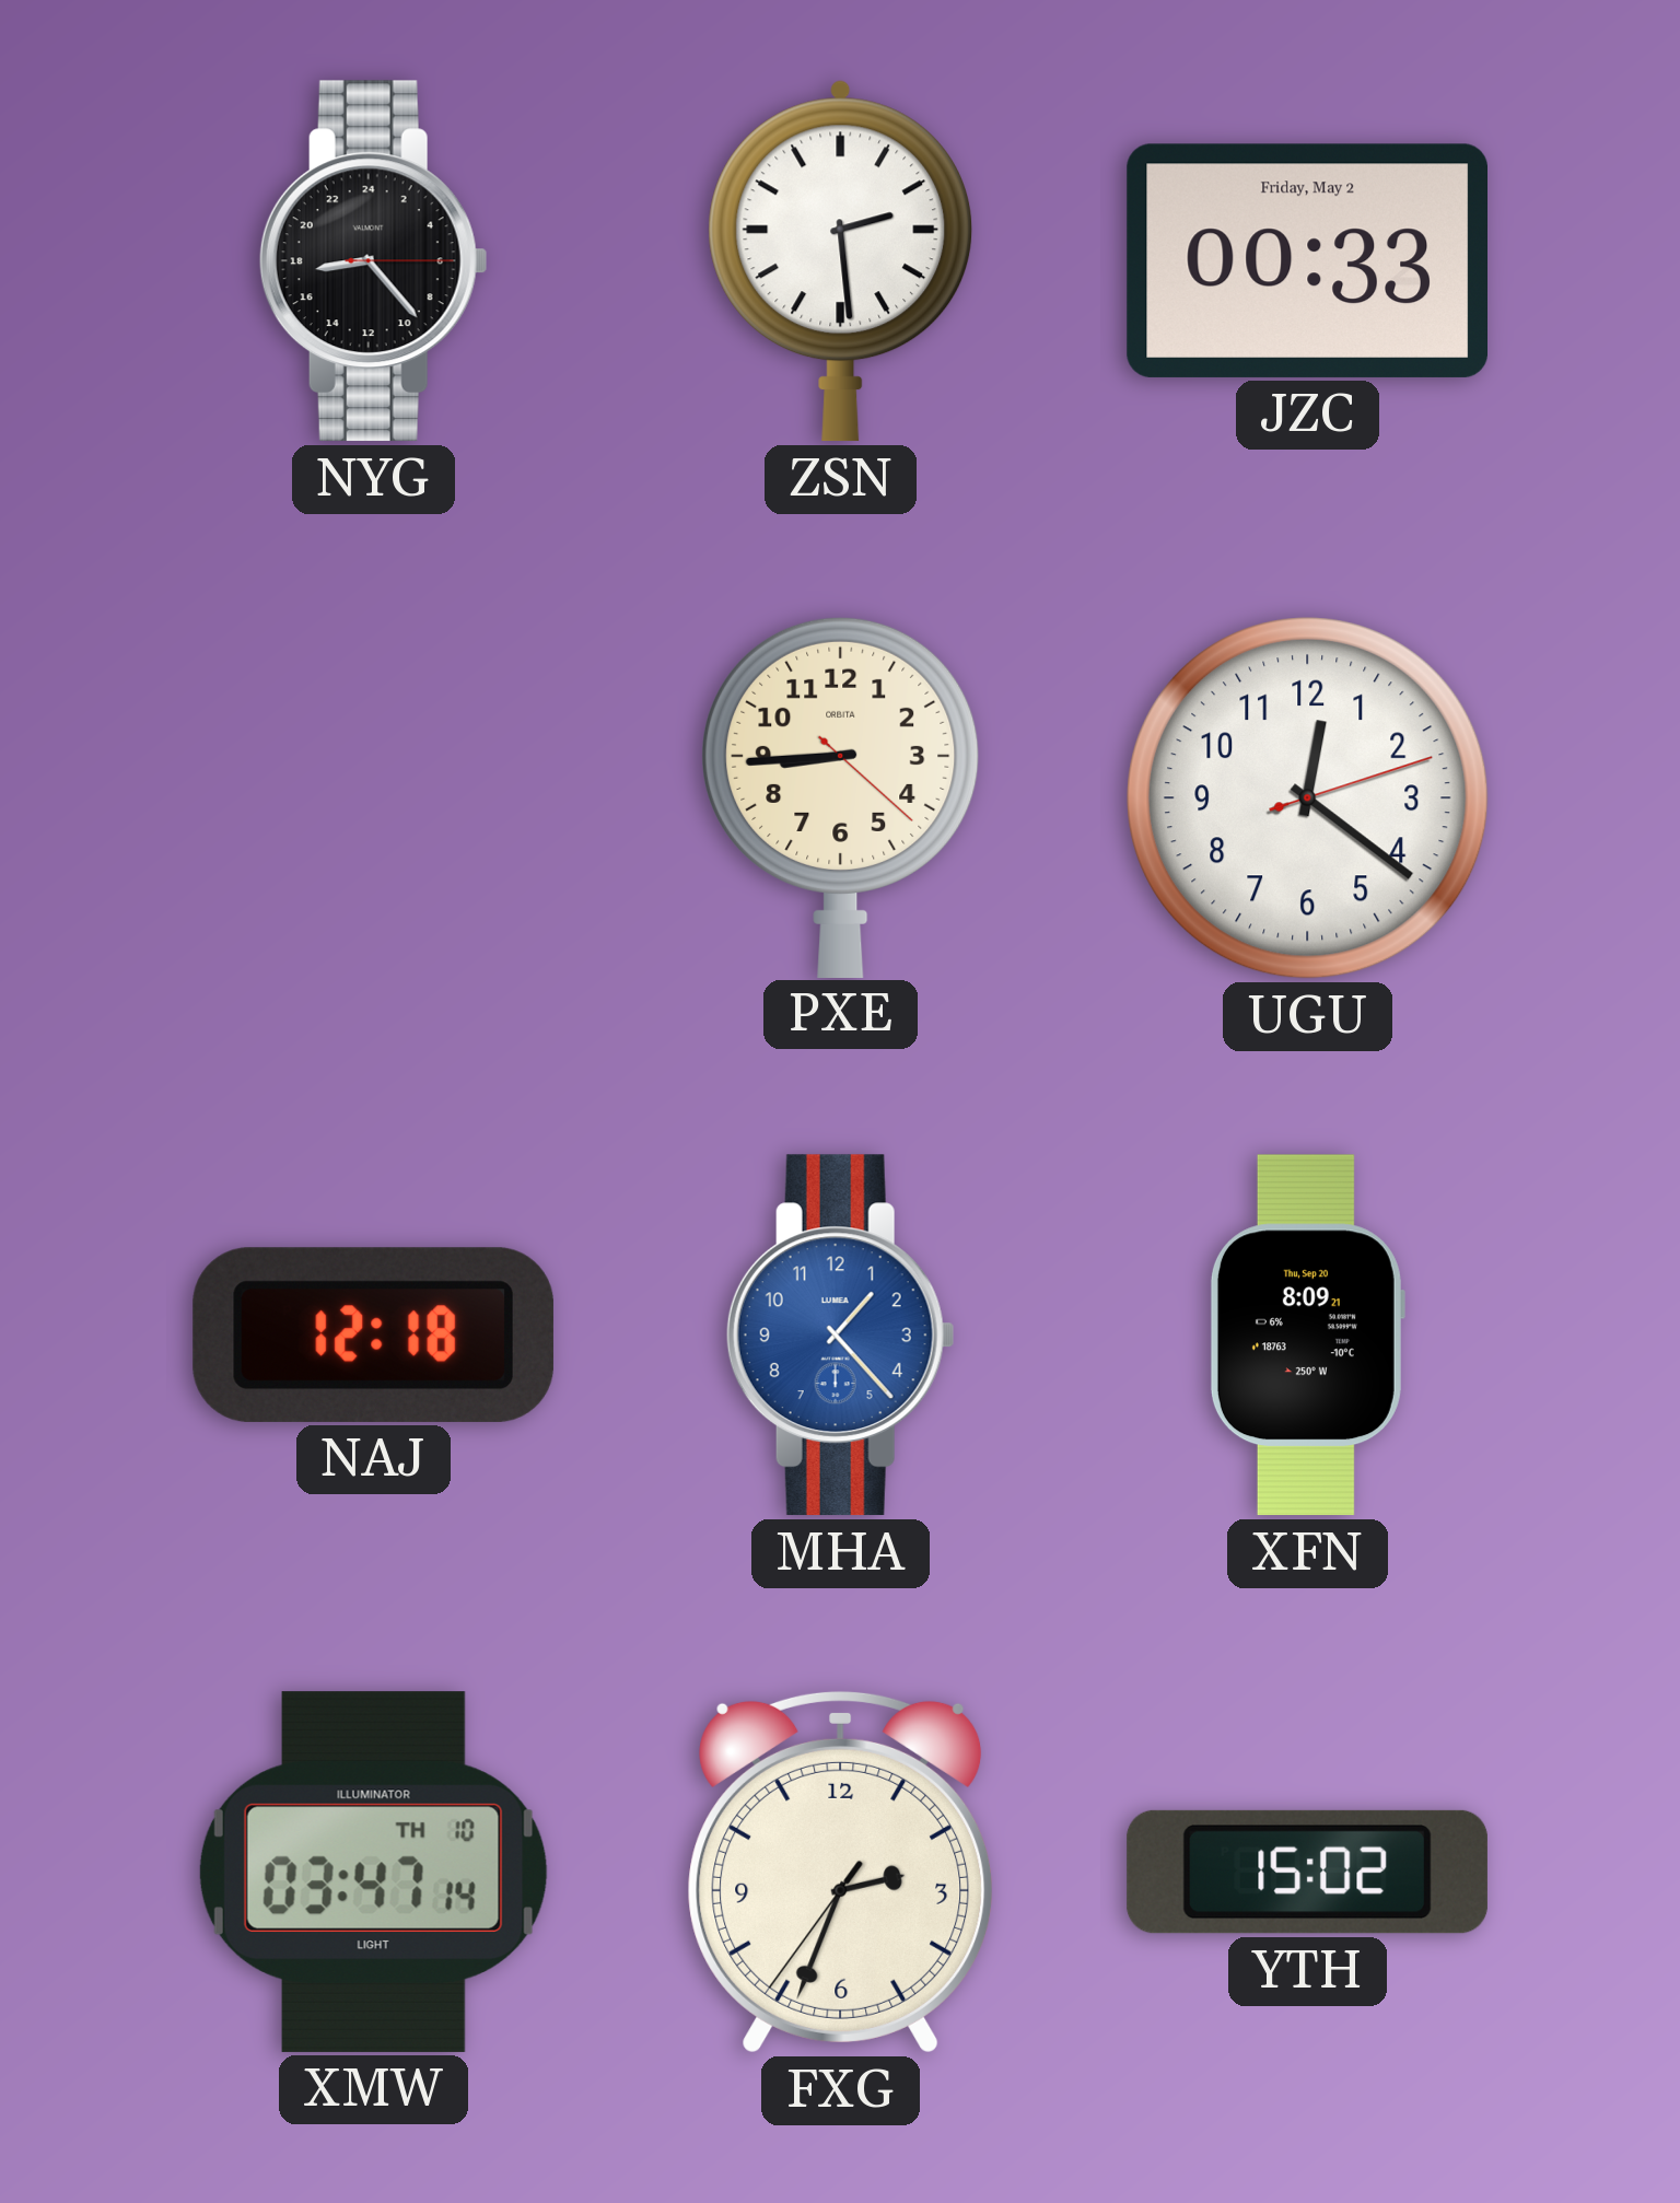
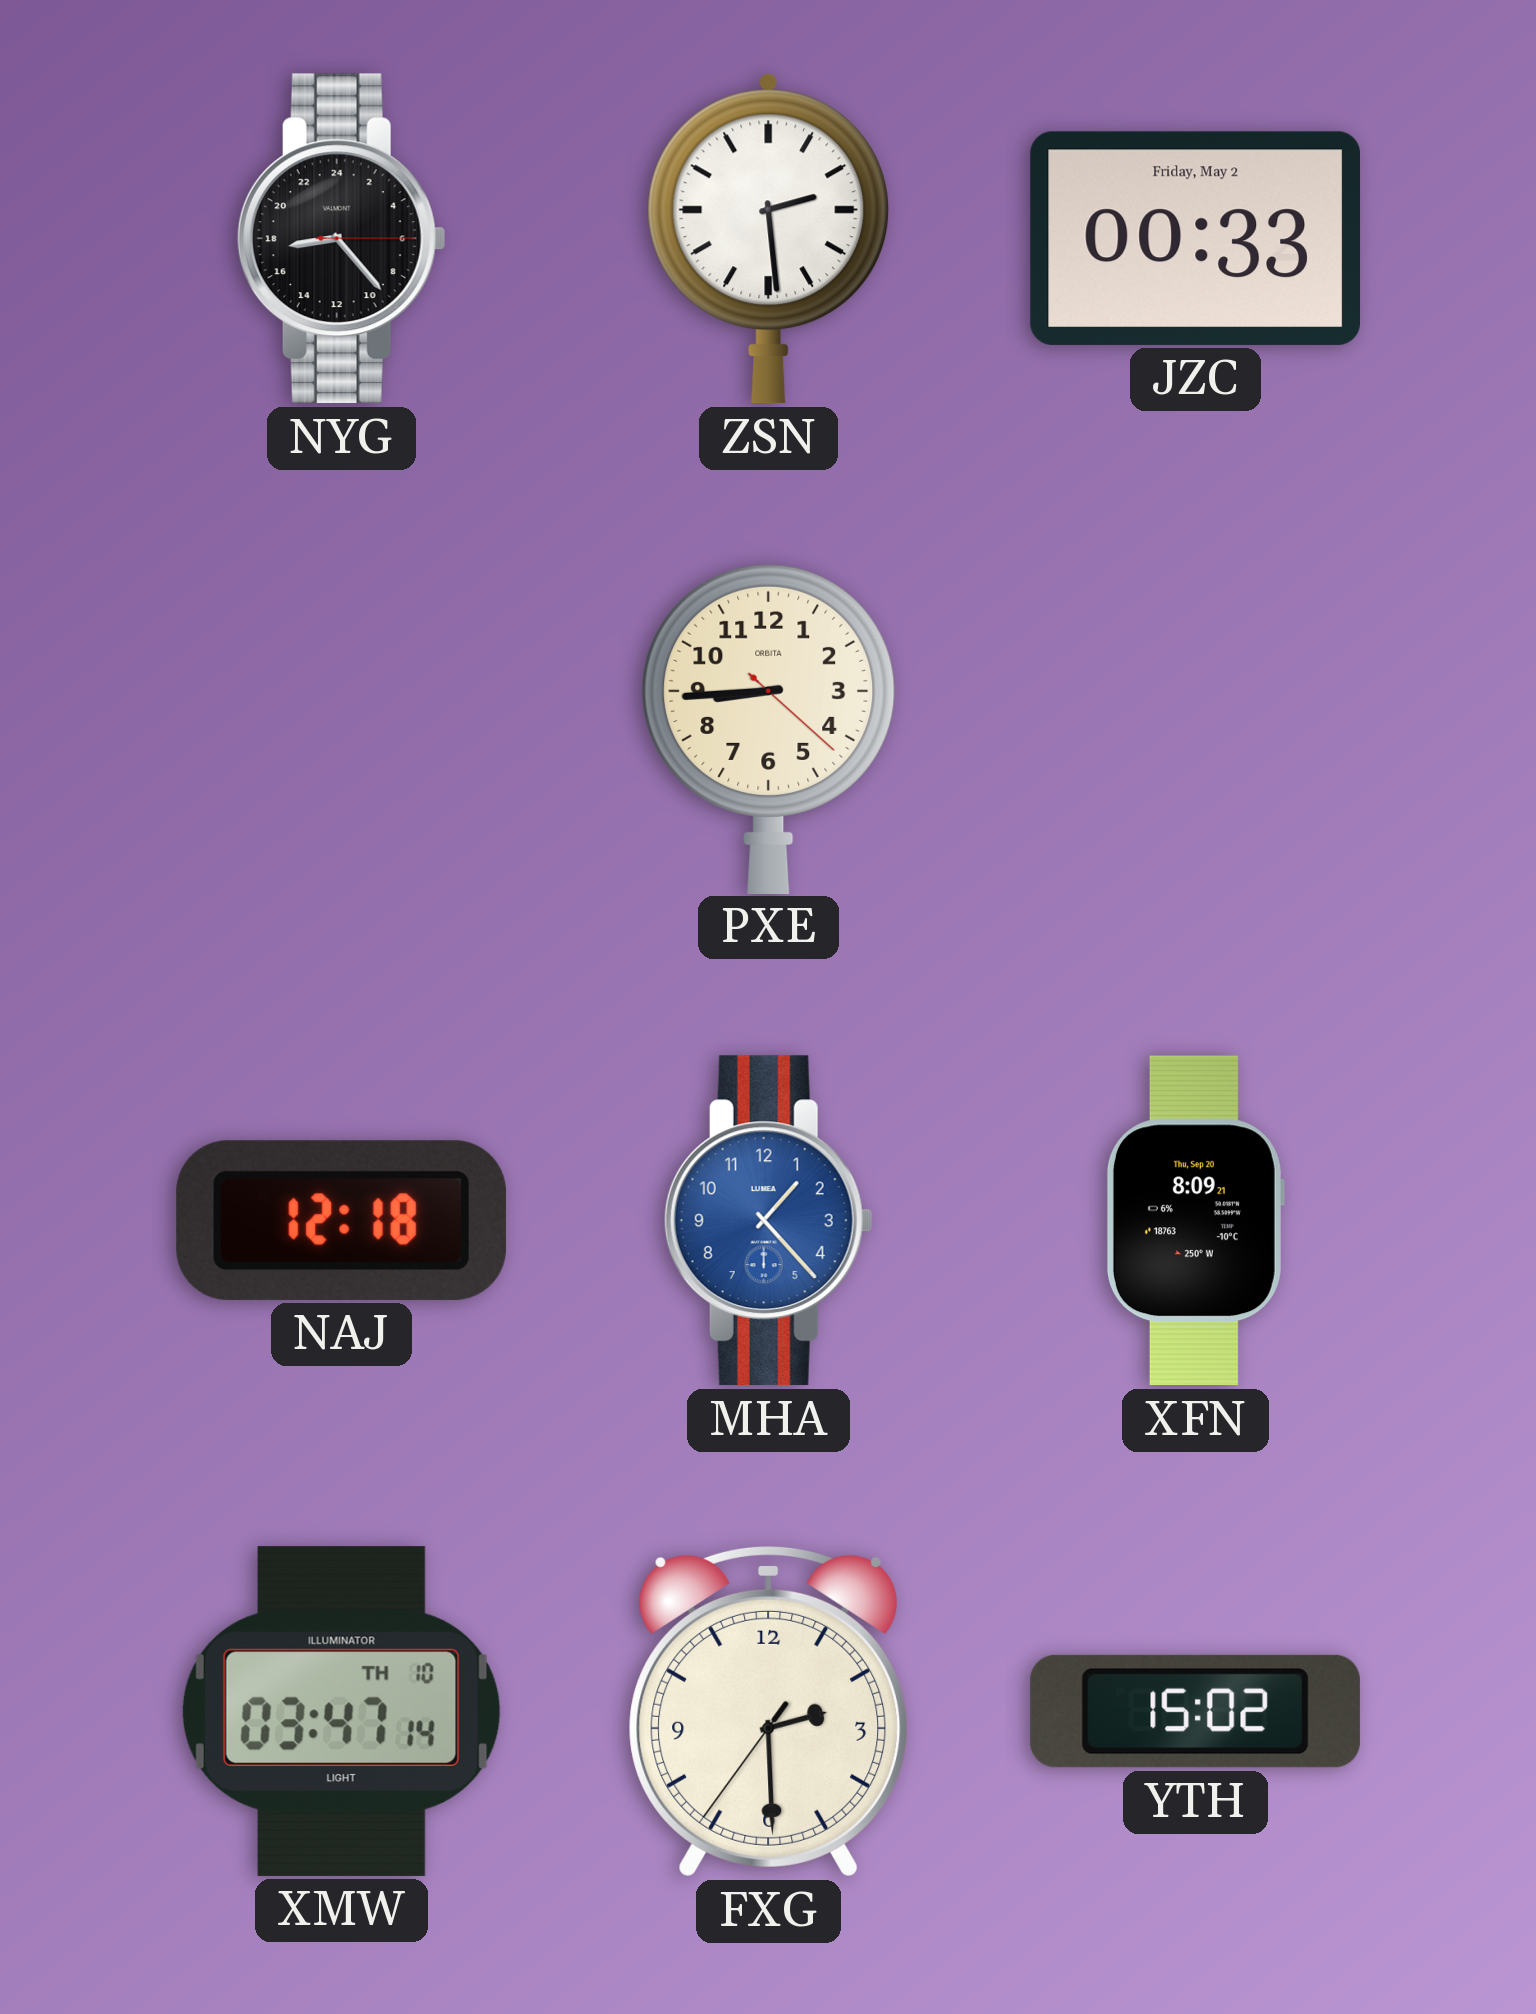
UGU: 12:21 -> none (1308, 799)
FXG: 2:33 -> 2:29 (769, 1711)
